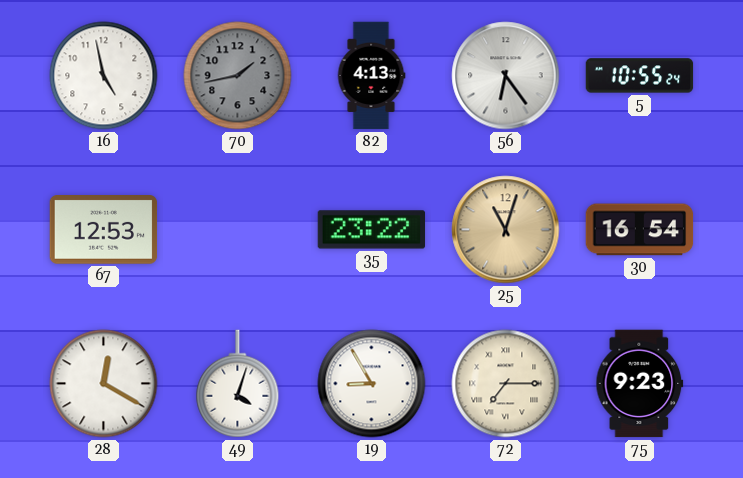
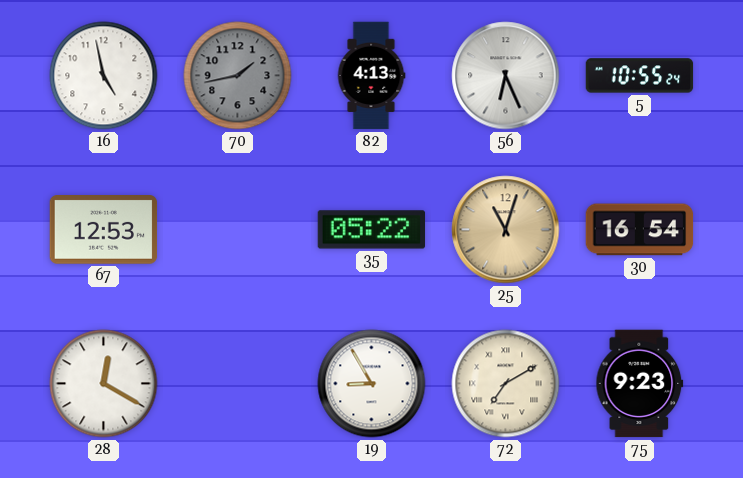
56: 6:24 -> 6:26 (506, 76)
35: 23:22 -> 05:22 (372, 230)
49: 4:03 -> none (238, 384)
72: 7:15 -> 7:10 (506, 384)
